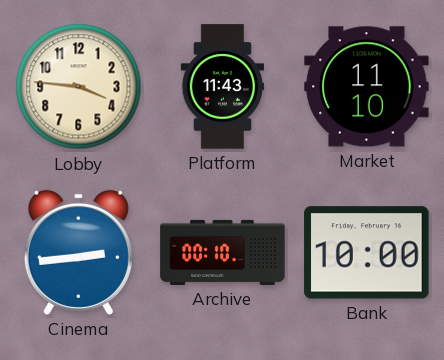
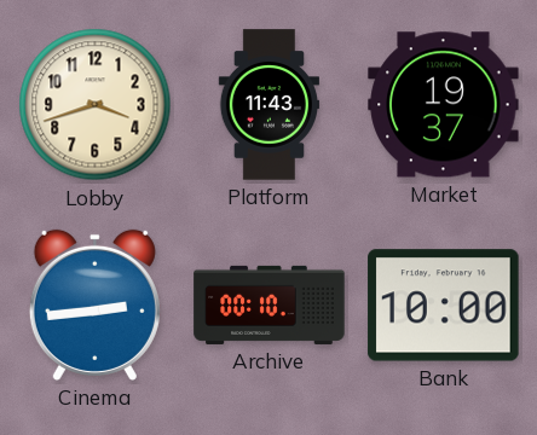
Lobby: 3:46 -> 3:42 (96, 105)
Market: 11:10 -> 19:37 (444, 105)
